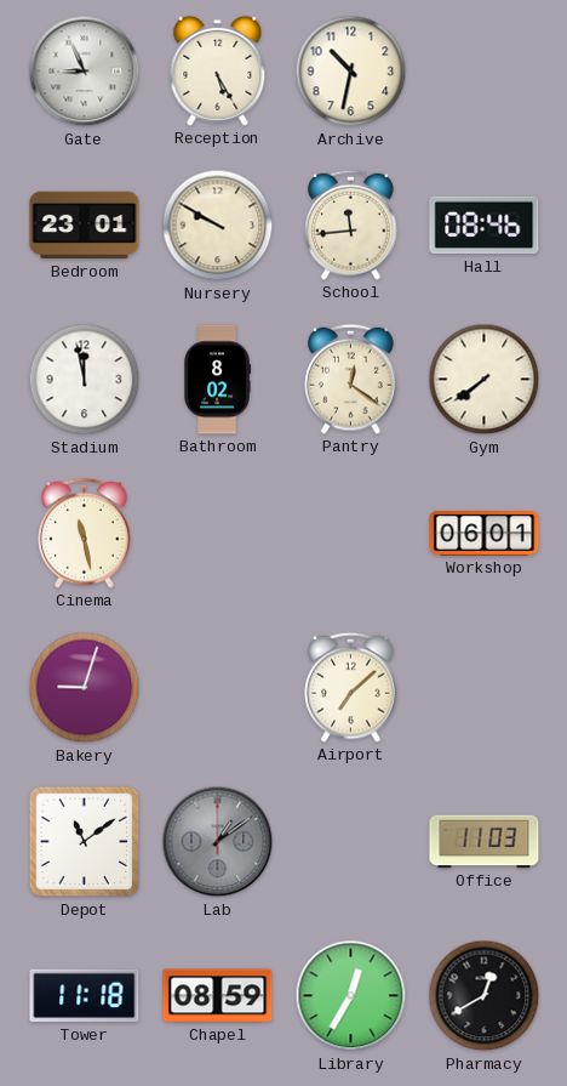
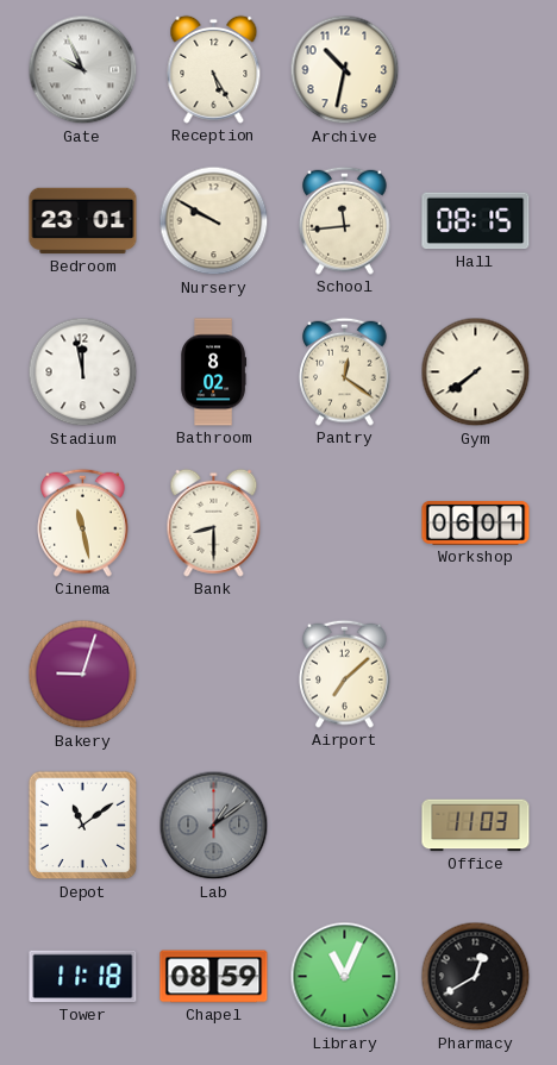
Gate: 8:56 -> 9:56 (83, 70)
Hall: 08:46 -> 08:15 (476, 221)
Bank: none -> 8:30 (214, 522)
Library: 12:35 -> 11:04 (345, 977)
